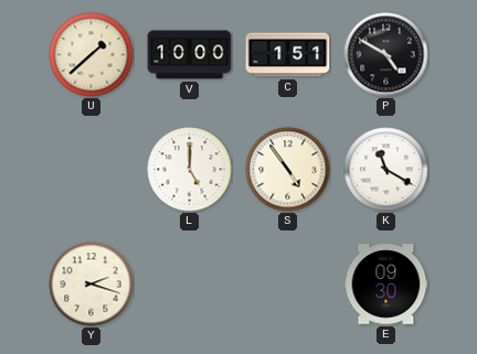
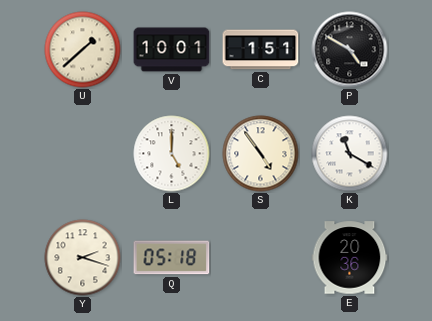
V: 10:00 -> 10:01 (172, 50)
Q: none -> 05:18 (172, 258)
E: 09:30 -> 20:36 (350, 258)
